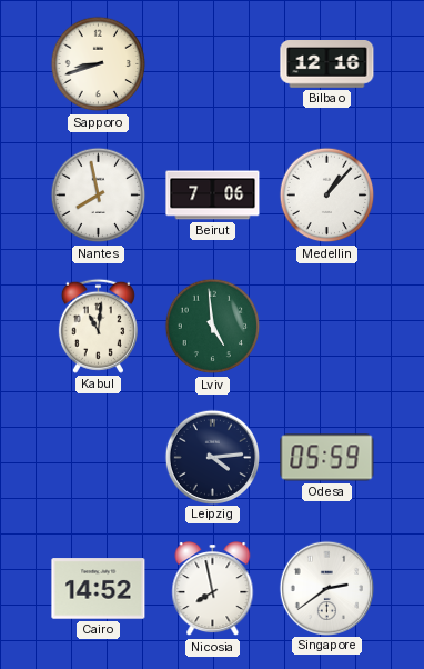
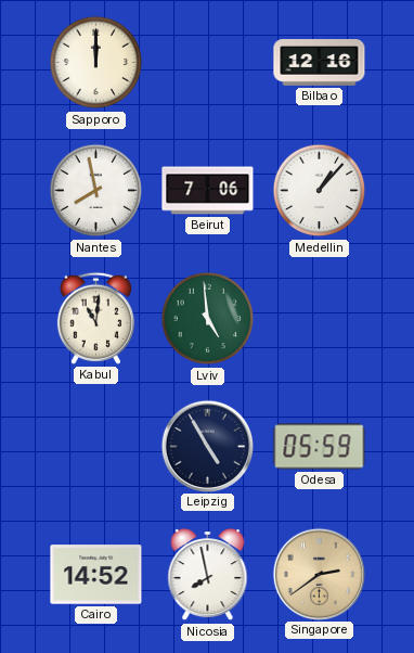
Sapporo: 8:42 -> 12:00 (96, 63)
Leipzig: 4:14 -> 4:55 (207, 446)
Singapore dial: white -> champagne (319, 574)
